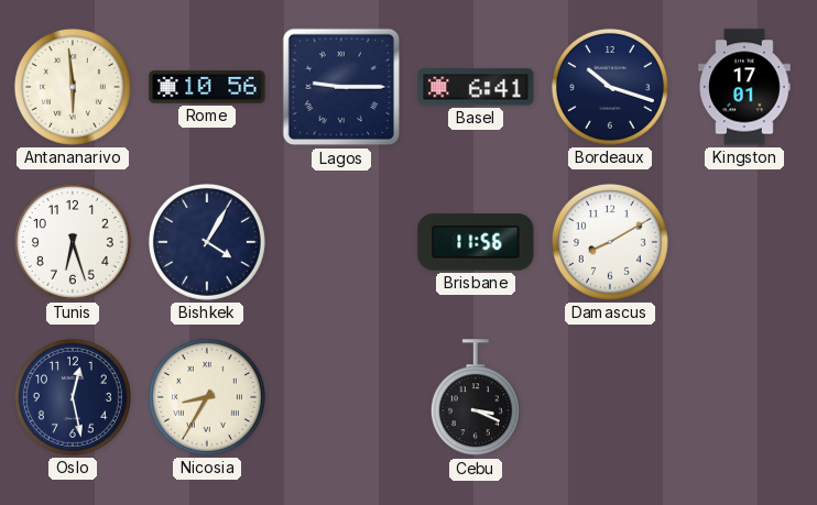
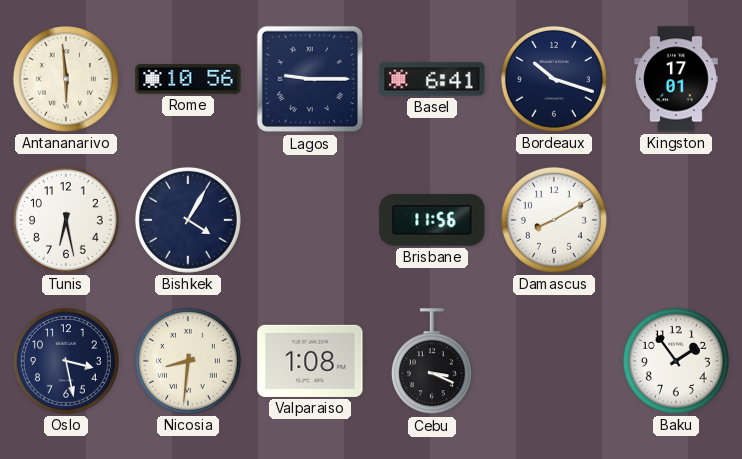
Tunis: 6:27 -> 6:28 (66, 220)
Oslo: 12:28 -> 3:28 (66, 361)
Nicosia: 8:35 -> 8:31 (188, 361)
Valparaiso: none -> 1:08 (310, 361)
Baku: none -> 1:54 (676, 361)
